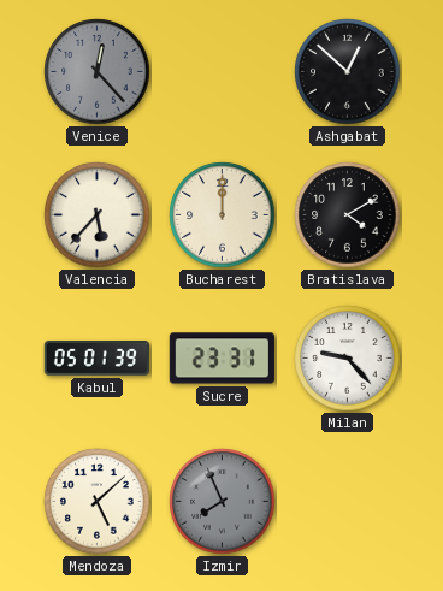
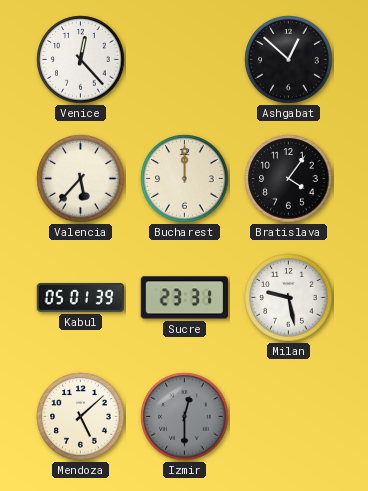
Venice dial: grey -> white (81, 60)
Bratislava: 4:10 -> 4:06 (289, 179)
Milan: 9:23 -> 9:28 (289, 298)
Izmir: 7:56 -> 12:30 (185, 417)
